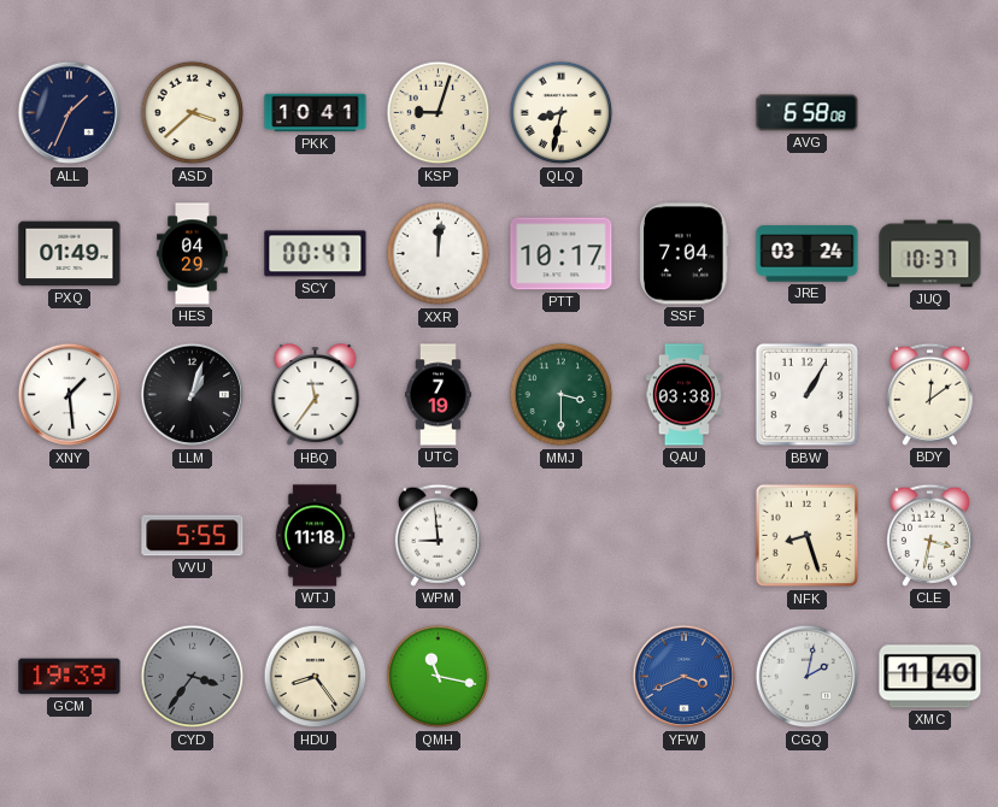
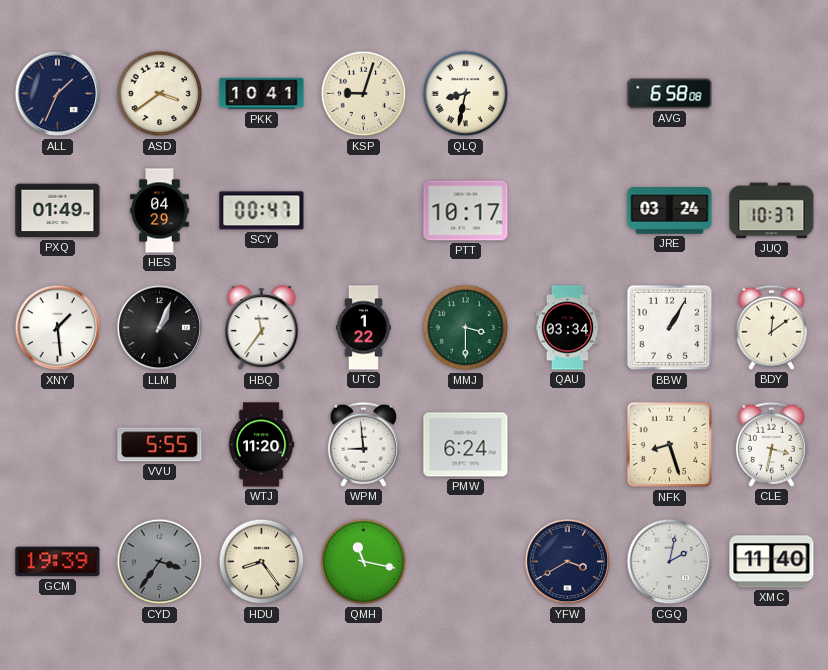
ASD: 3:38 -> 3:39 (160, 94)
XXR: 12:01 -> none (439, 254)
SSF: 7:04 -> none (685, 254)
LLM: 1:03 -> 1:04 (160, 328)
UTC: 7:19 -> 1:22 (364, 328)
QAU: 03:38 -> 03:34 (568, 328)
WTJ: 11:18 -> 11:20 (261, 445)
PMW: none -> 6:24 (466, 445)
YFW: 3:41 -> 3:40 (568, 562)
YFW dial: blue -> navy (568, 562)
